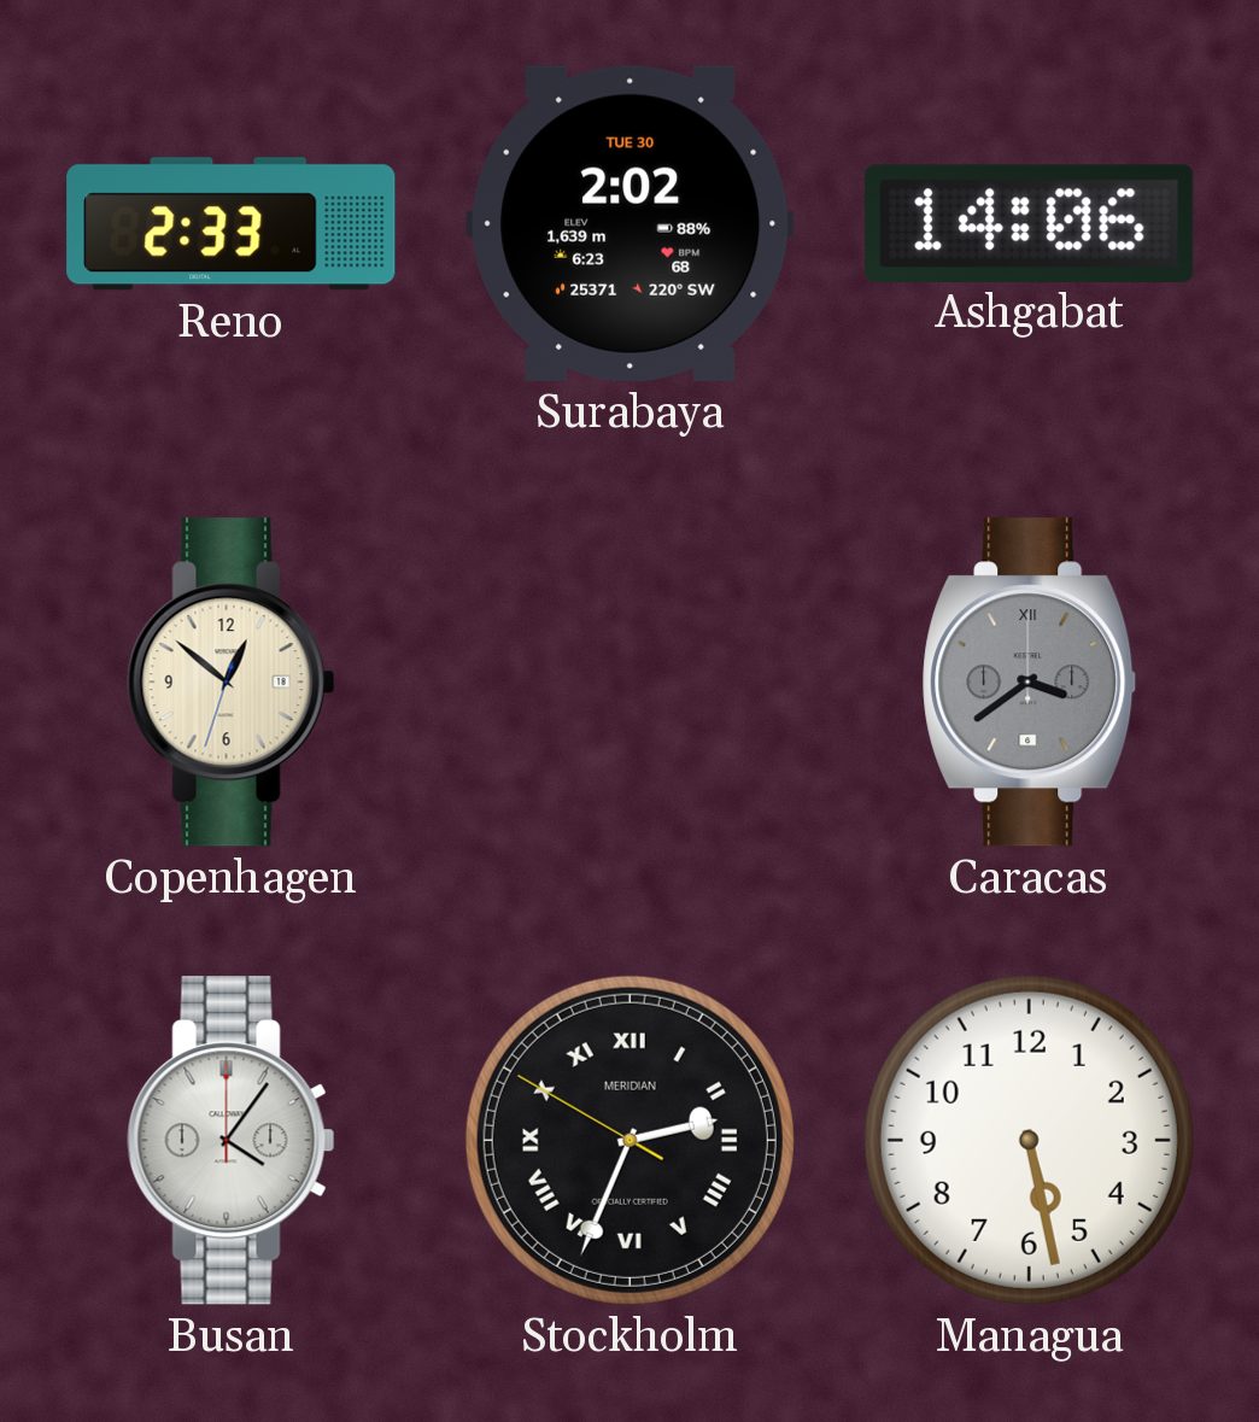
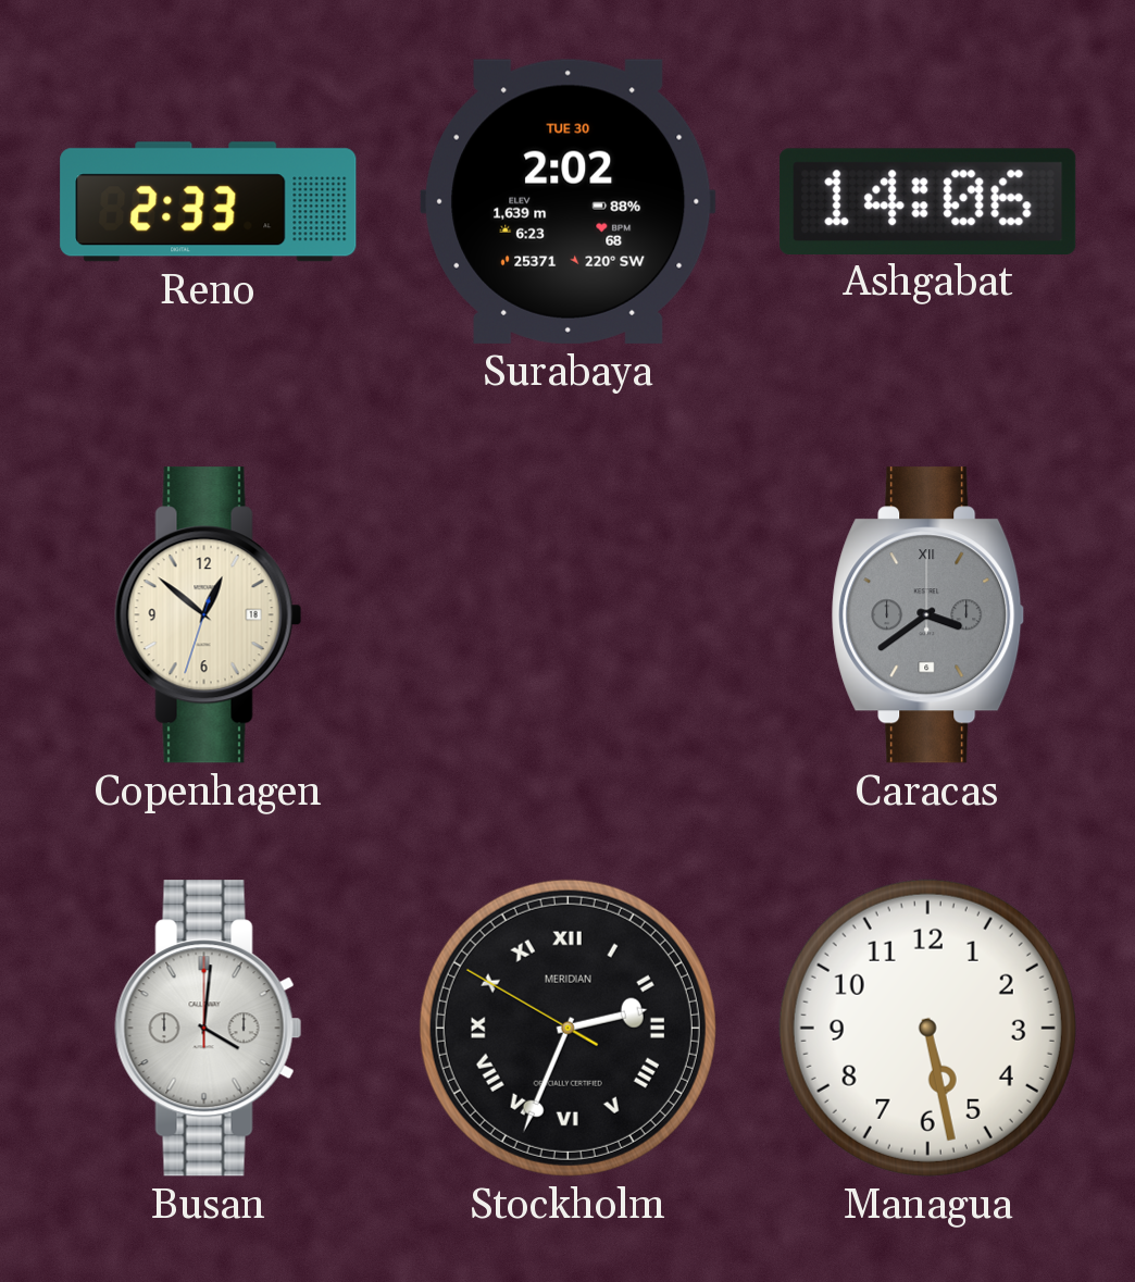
Busan: 4:06 -> 4:01 (209, 1029)
